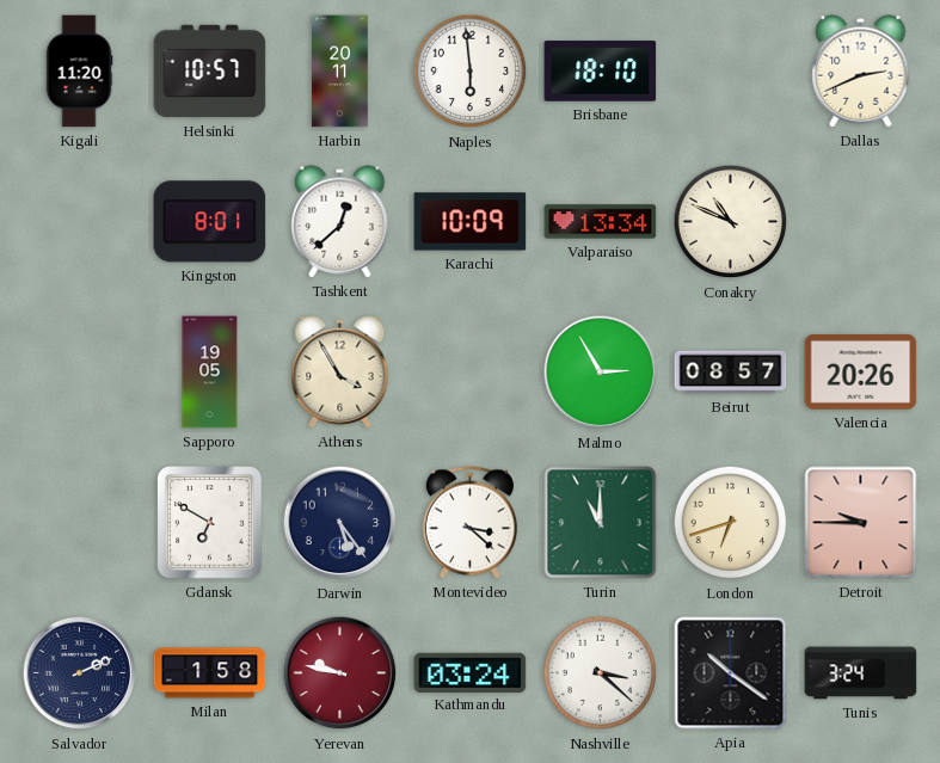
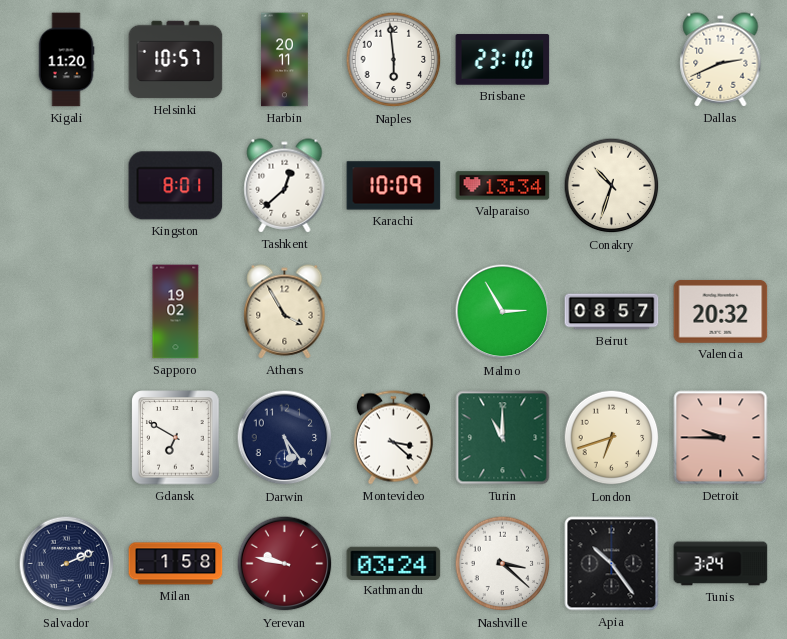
Brisbane: 18:10 -> 23:10 (503, 60)
Conakry: 10:49 -> 10:33 (612, 186)
Sapporo: 19:05 -> 19:02 (176, 312)
Valencia: 20:26 -> 20:32 (721, 311)
Apia: 10:21 -> 10:24 (612, 564)
